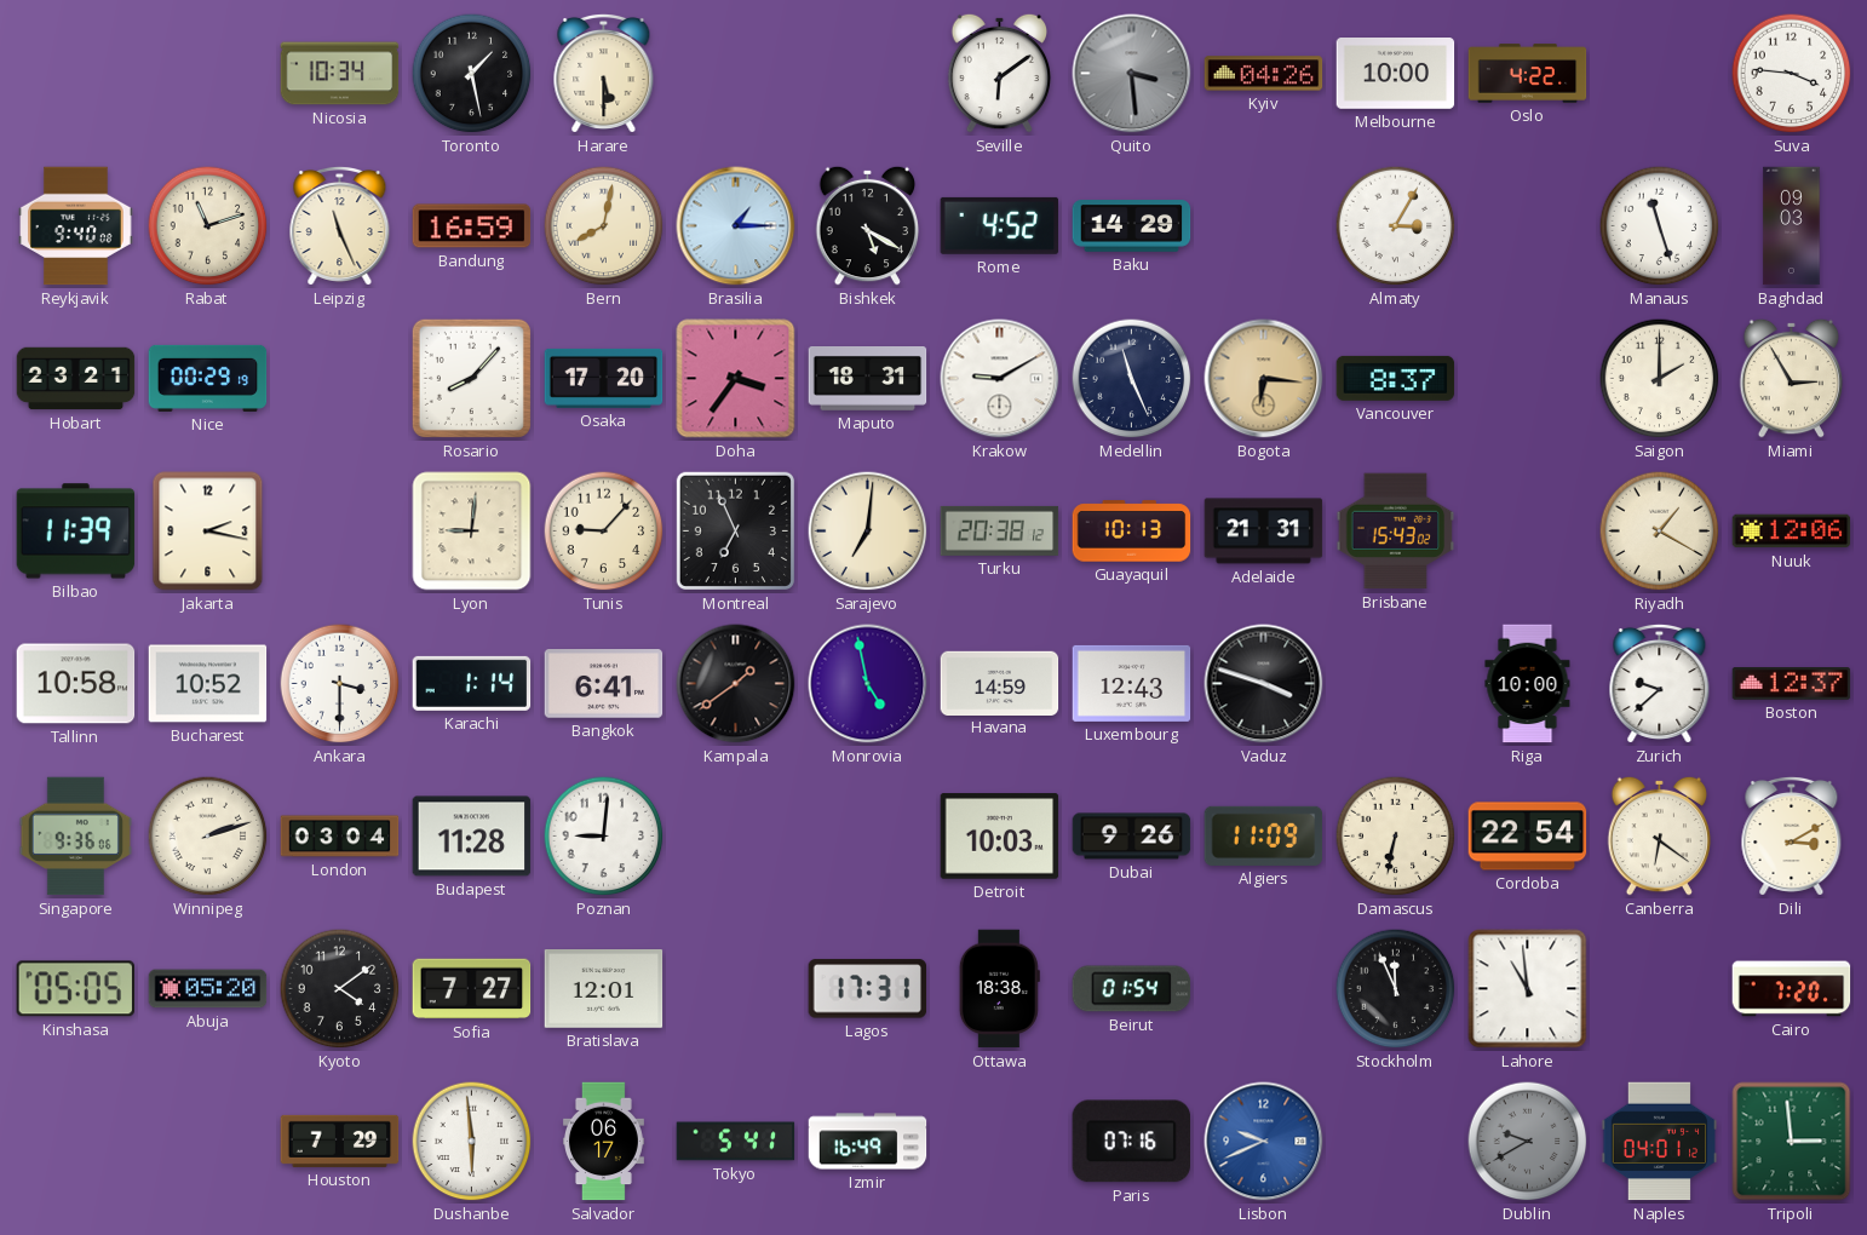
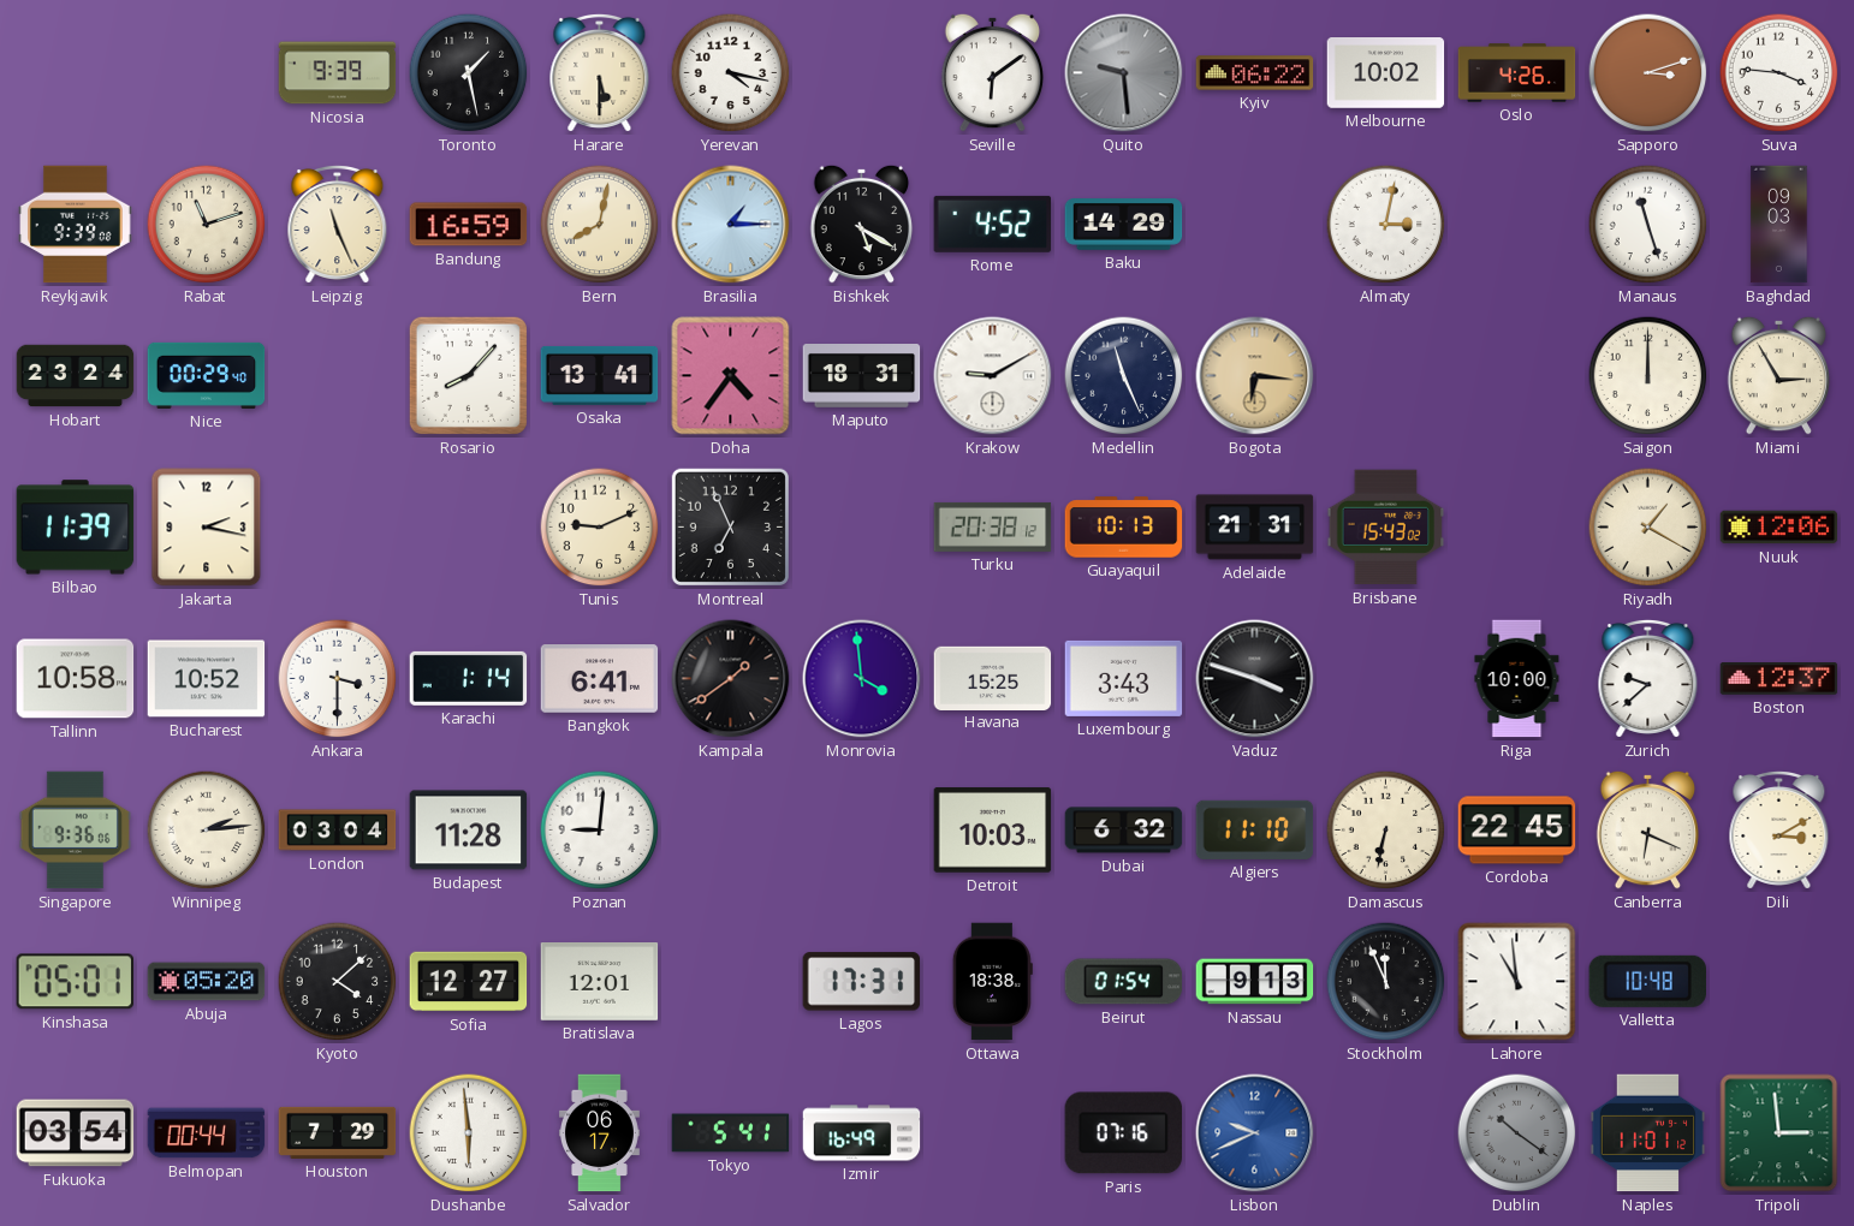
Nicosia: 10:34 -> 9:39 (338, 73)
Yerevan: none -> 4:17 (731, 73)
Quito: 3:29 -> 9:29 (1124, 73)
Kyiv: 04:26 -> 06:22 (1255, 73)
Melbourne: 10:00 -> 10:02 (1386, 73)
Oslo: 4:22 -> 4:26 (1517, 73)
Sapporo: none -> 3:12 (1648, 73)
Reykjavik: 9:40 -> 9:39 (76, 225)
Almaty: 3:05 -> 3:02 (1386, 225)
Hobart: 23:21 -> 23:24 (76, 376)
Nice: 00:29:19 -> 00:29:40 (207, 375)
Osaka: 17:20 -> 13:41 (600, 375)
Doha: 3:36 -> 4:36 (731, 376)
Vancouver: 8:37 -> none (1396, 378)
Saigon: 2:00 -> 12:00 (1648, 376)
Lyon: 9:01 -> none (472, 532)
Tunis: 9:07 -> 9:11 (600, 528)
Sarajevo: 7:01 -> none (868, 532)
Monrovia: 4:58 -> 3:59 (862, 679)
Havana: 14:59 -> 15:25 (993, 678)
Luxembourg: 12:43 -> 3:43 (1124, 678)
Winnipeg: 2:12 -> 2:14 (207, 831)
Dubai: 9:26 -> 6:32 (1124, 831)
Algiers: 11:09 -> 11:10 (1255, 829)
Cordoba: 22:54 -> 22:45 (1517, 831)
Canberra: 6:21 -> 6:19 (1648, 829)
Kinshasa: 05:05 -> 05:01 (75, 982)
Kyoto: 4:09 -> 4:08 (338, 982)
Sofia: 7:27 -> 12:27 (469, 982)
Nassau: none -> 9:13 (1255, 982)
Valletta: none -> 10:48 (1647, 981)
Cairo: 7:20 -> none (1792, 989)
Fukuoka: none -> 03:54 (76, 1133)
Belmopan: none -> 00:44 (207, 1133)
Dublin: 9:40 -> 10:21 (1517, 1133)
Naples: 04:01 -> 11:01 (1648, 1133)
